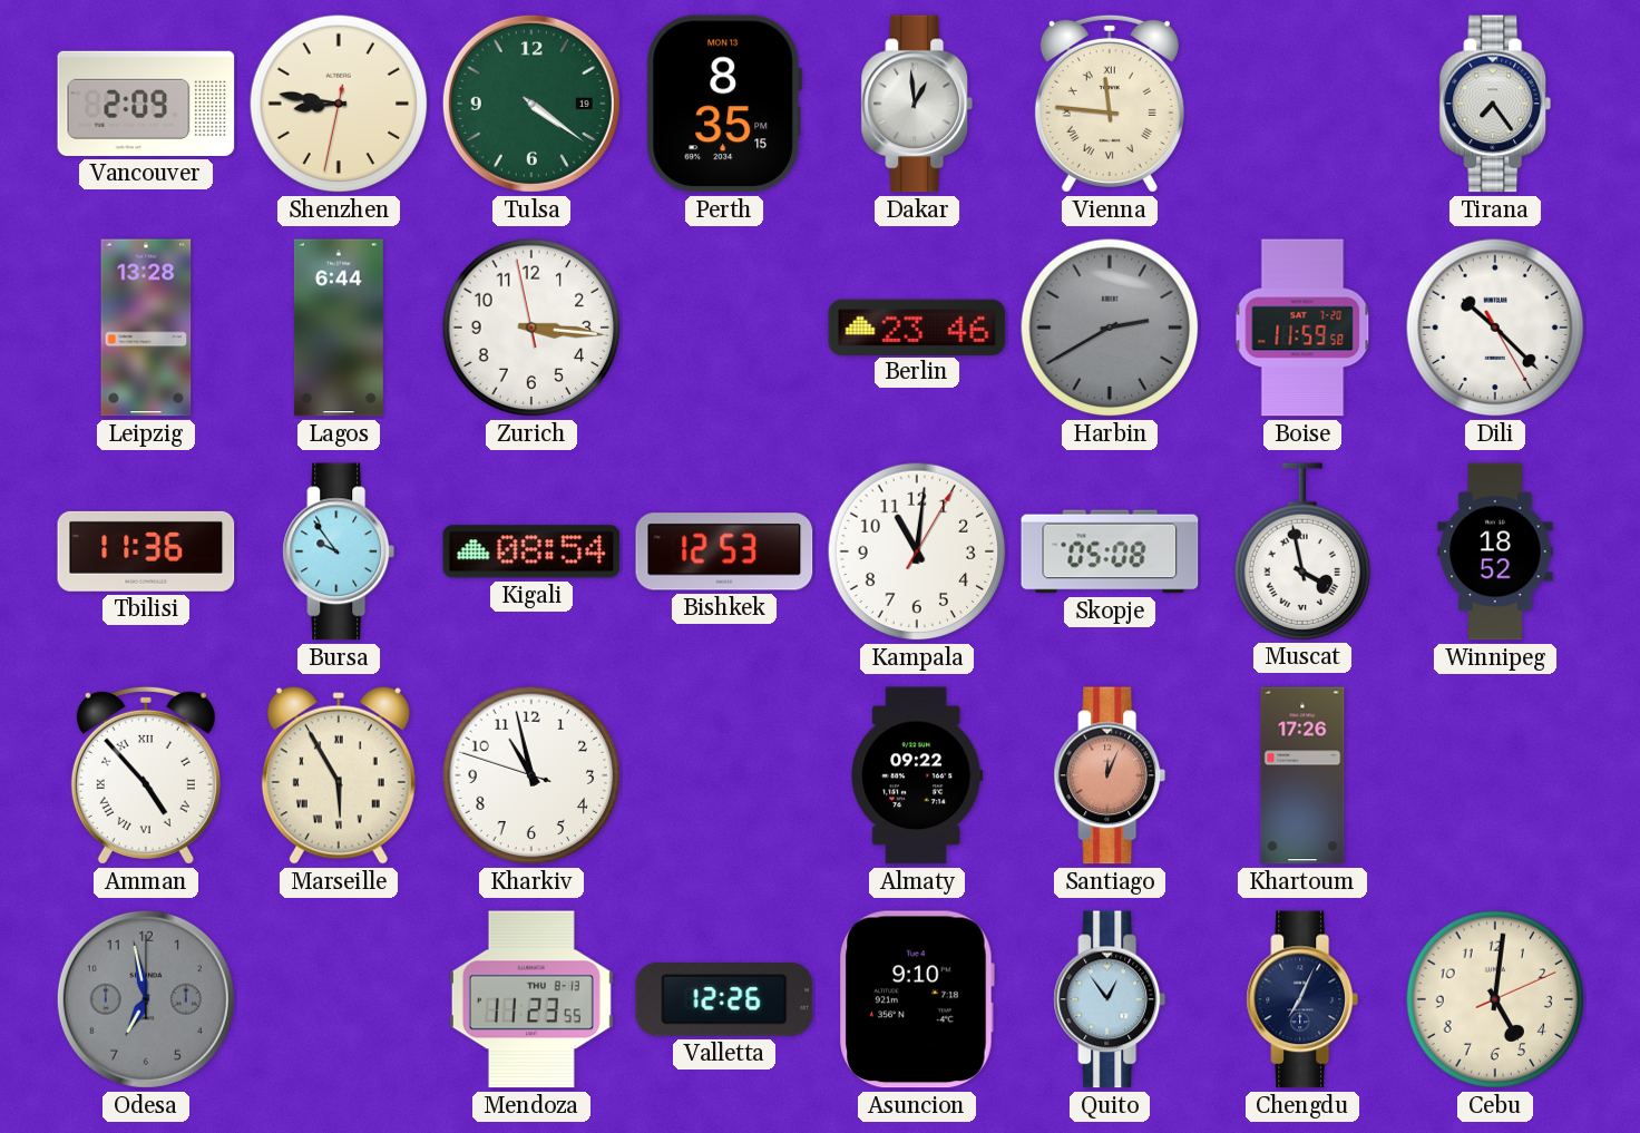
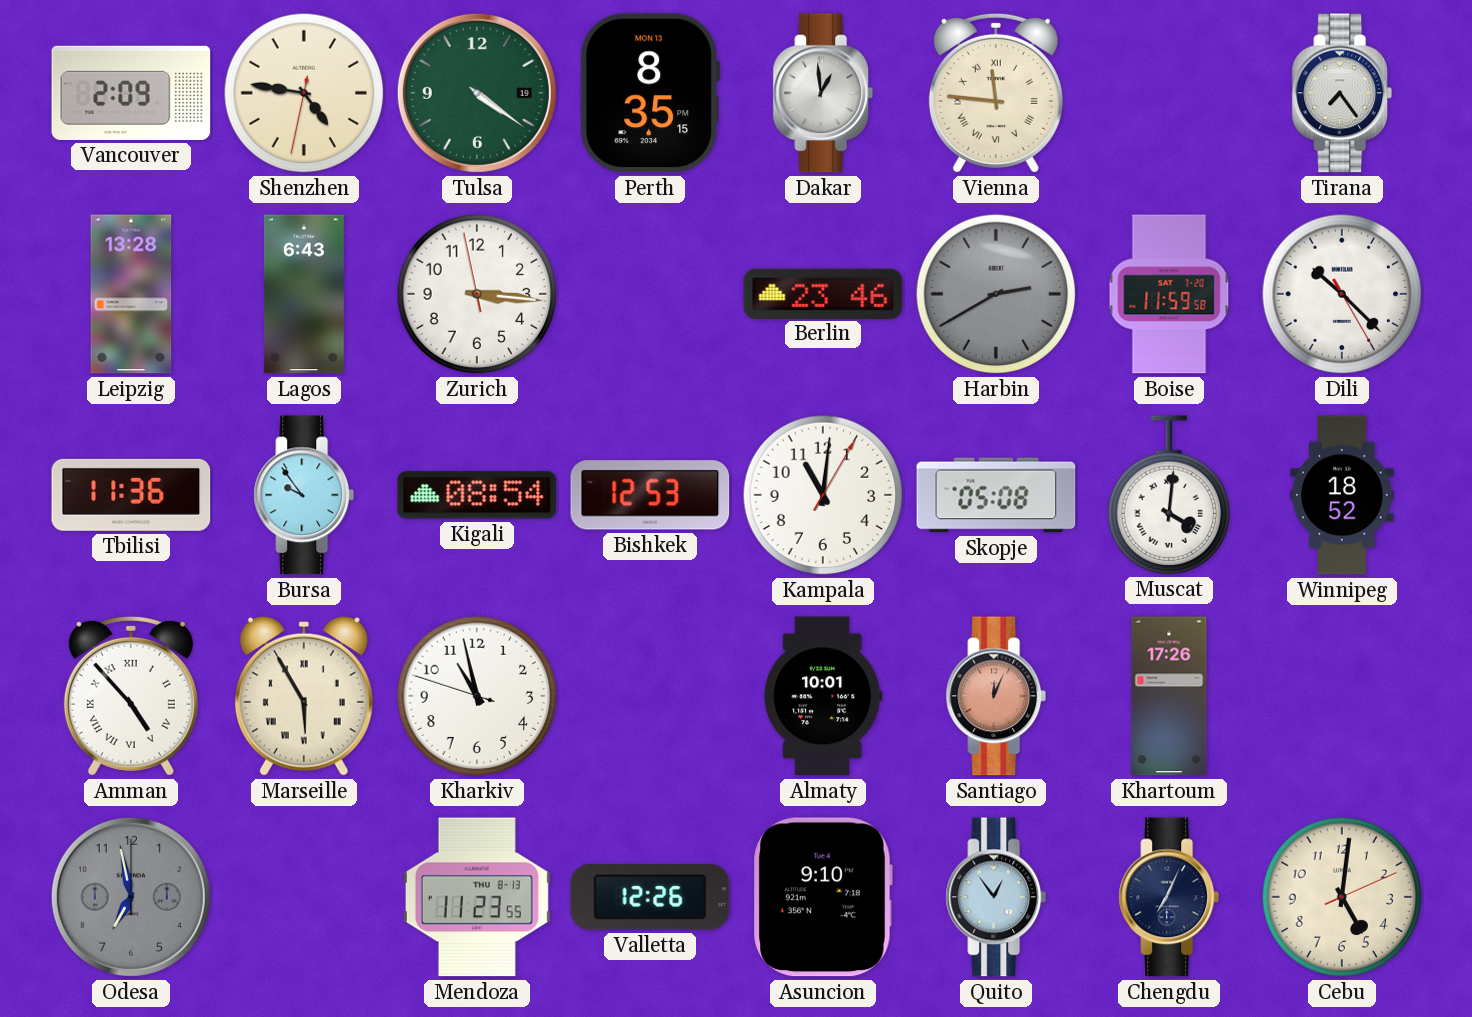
Shenzhen: 8:46 -> 4:46 (304, 93)
Lagos: 6:44 -> 6:43 (304, 294)
Muscat: 3:58 -> 4:01 (1168, 495)
Almaty: 09:22 -> 10:01 (823, 696)
